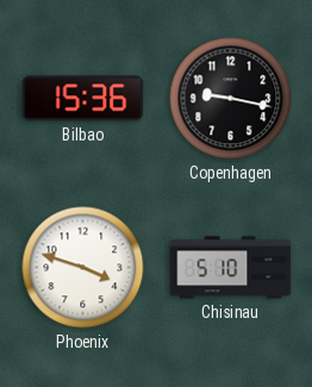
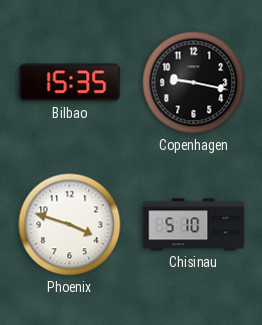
Bilbao: 15:36 -> 15:35 (70, 83)
